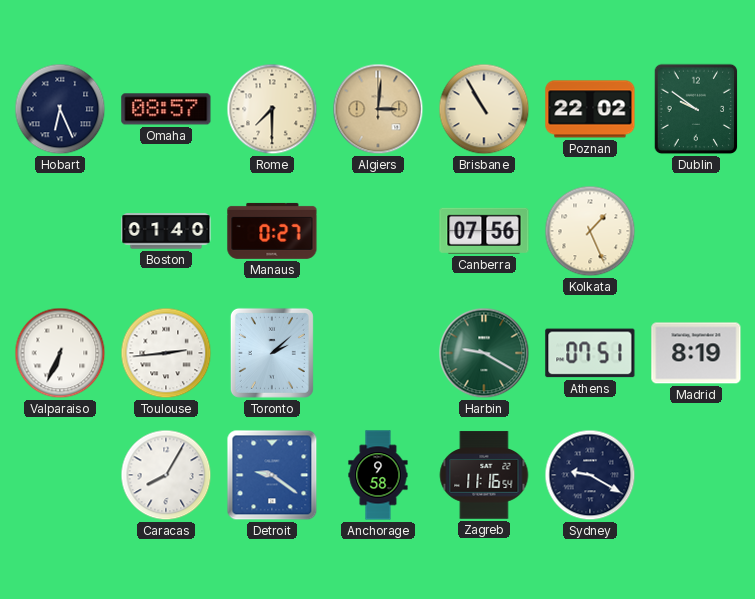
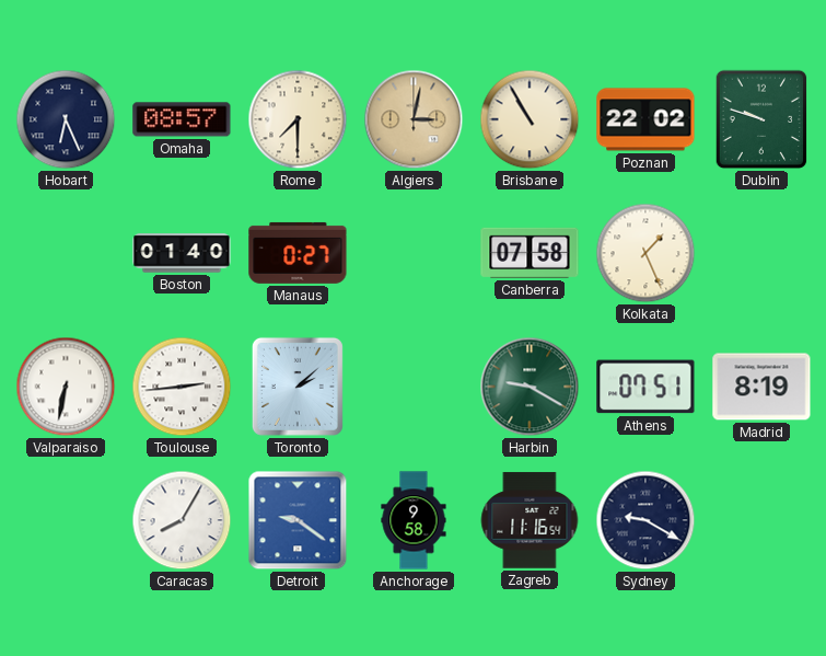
Algiers: 3:01 -> 3:02 (414, 119)
Dublin: 9:51 -> 9:48 (761, 119)
Canberra: 07:56 -> 07:58 (530, 253)
Valparaiso: 6:34 -> 6:32 (66, 387)
